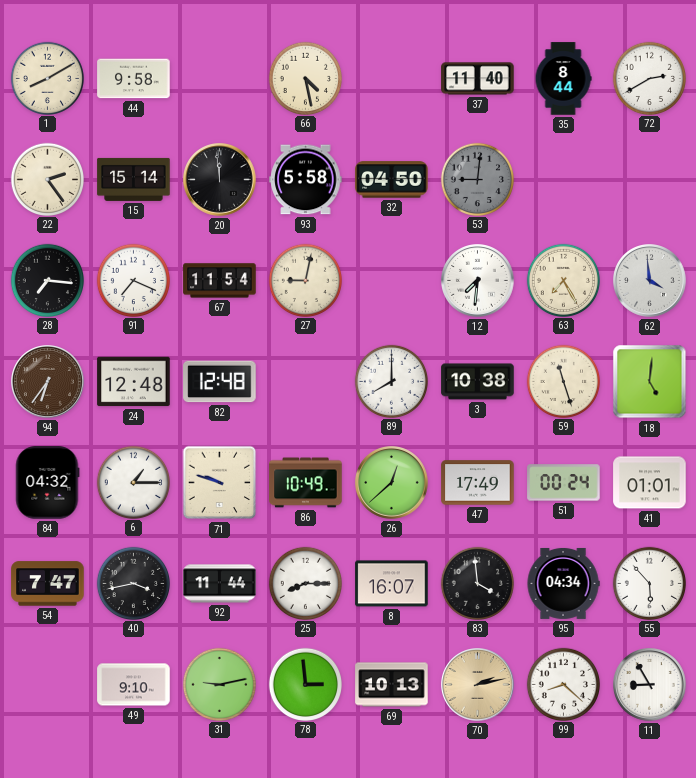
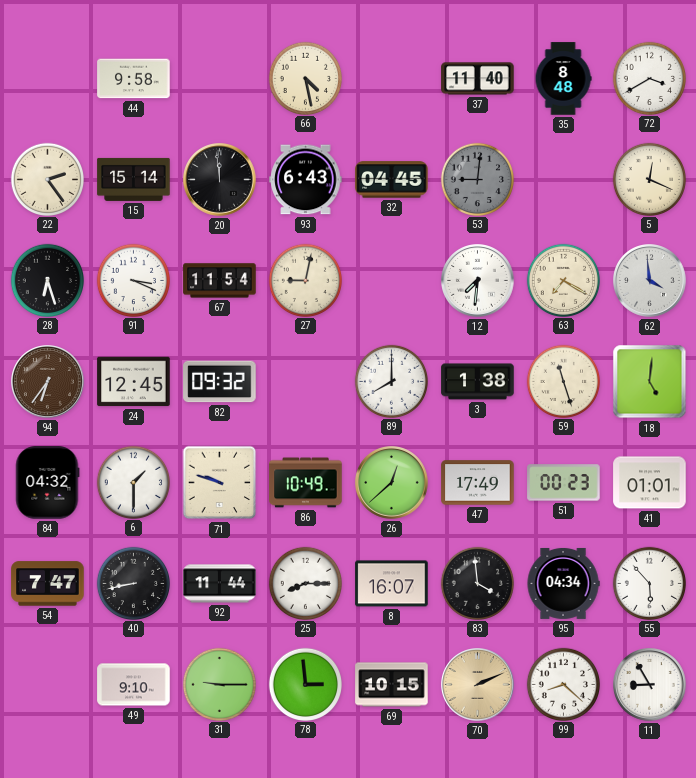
1: 8:10 -> none (47, 78)
35: 8:44 -> 8:48 (563, 79)
72: 2:40 -> 3:40 (649, 78)
93: 5:58 -> 6:43 (306, 180)
32: 04:50 -> 04:45 (392, 180)
5: none -> 12:19 (649, 179)
28: 7:16 -> 6:27 (47, 280)
91: 7:19 -> 3:19 (133, 280)
63: 7:25 -> 7:20 (563, 280)
24: 12:48 -> 12:45 (134, 382)
82: 12:48 -> 09:32 (220, 382)
3: 10:38 -> 1:38 (478, 382)
6: 1:15 -> 1:30 (133, 482)
51: 00:24 -> 00:23 (564, 483)
40: 3:43 -> 8:43 (133, 583)
31: 9:13 -> 9:15 (219, 684)
69: 10:13 -> 10:15 (392, 685)
70: 2:13 -> 2:11 (478, 685)
